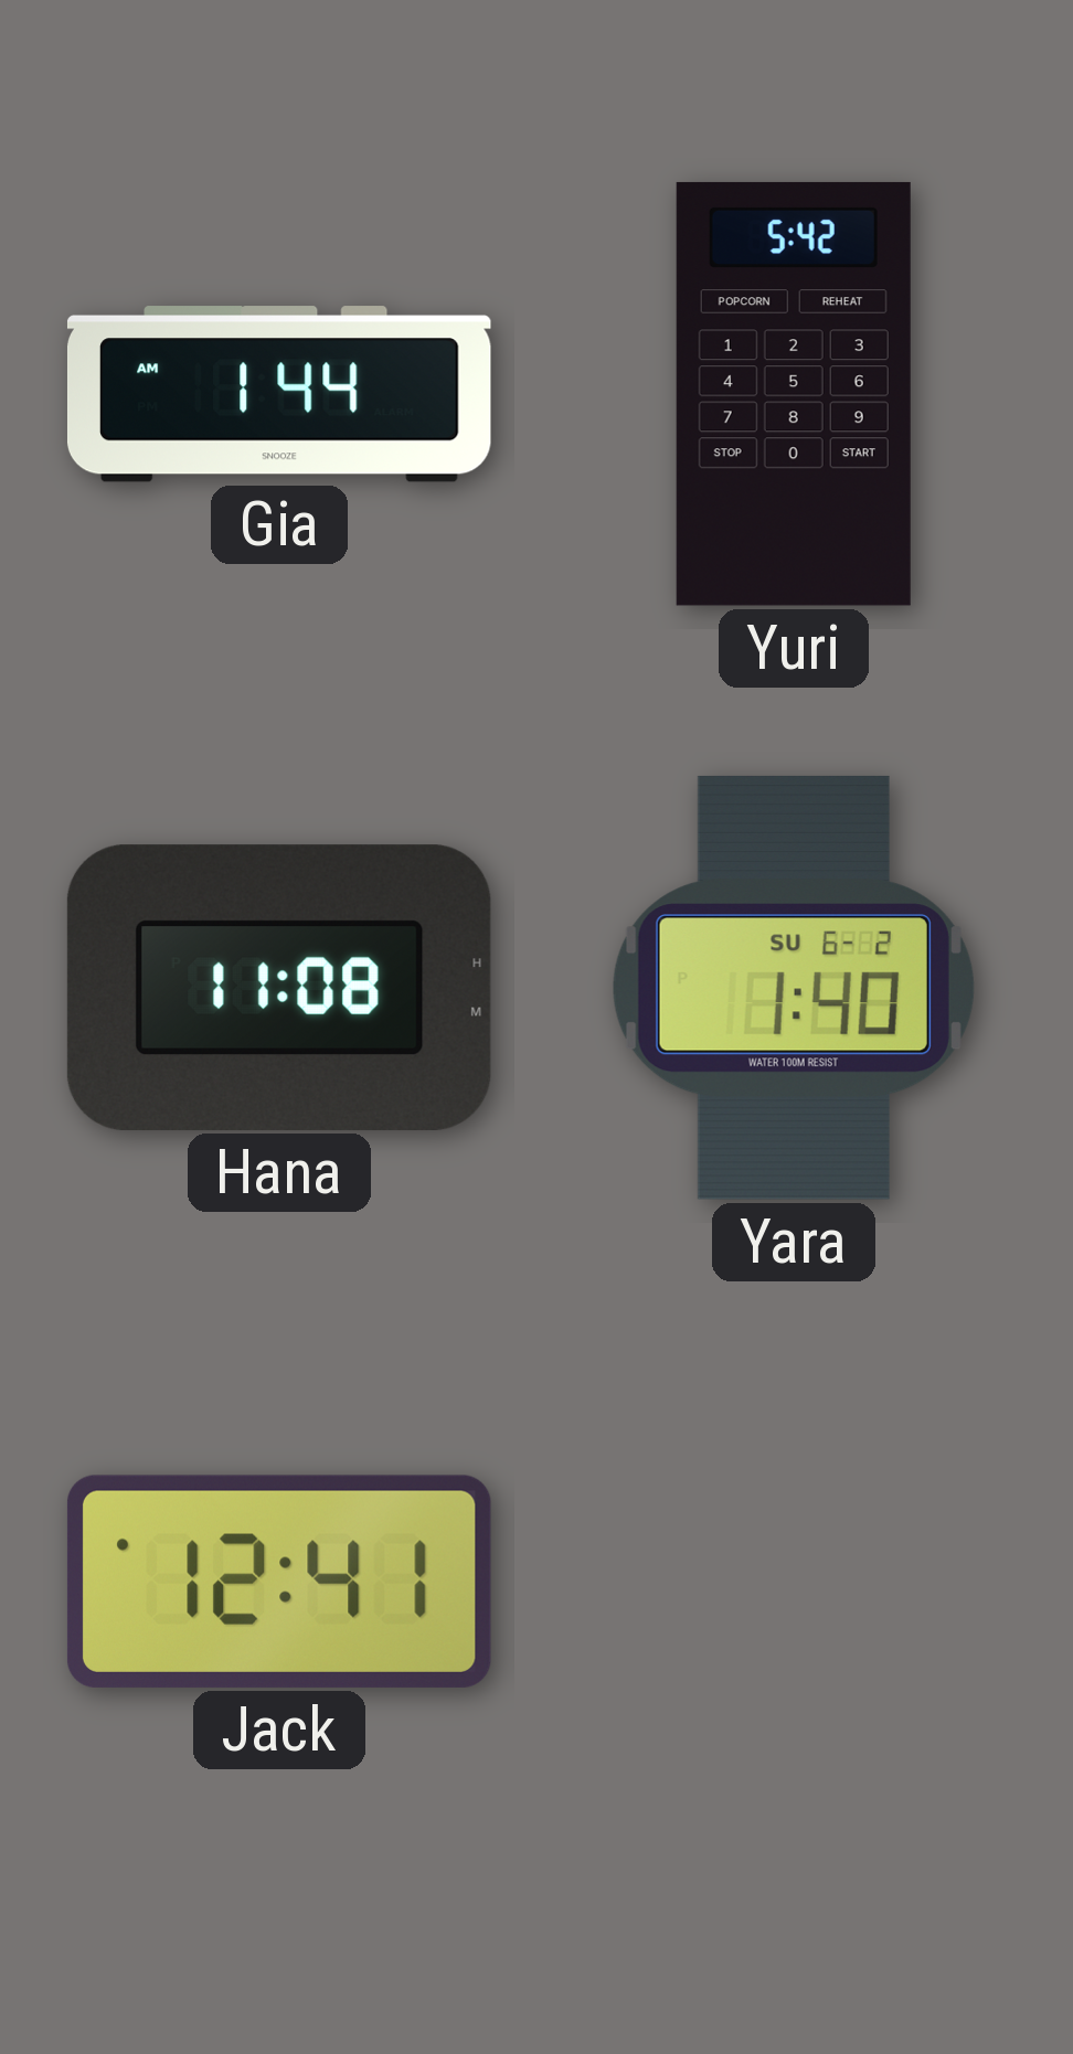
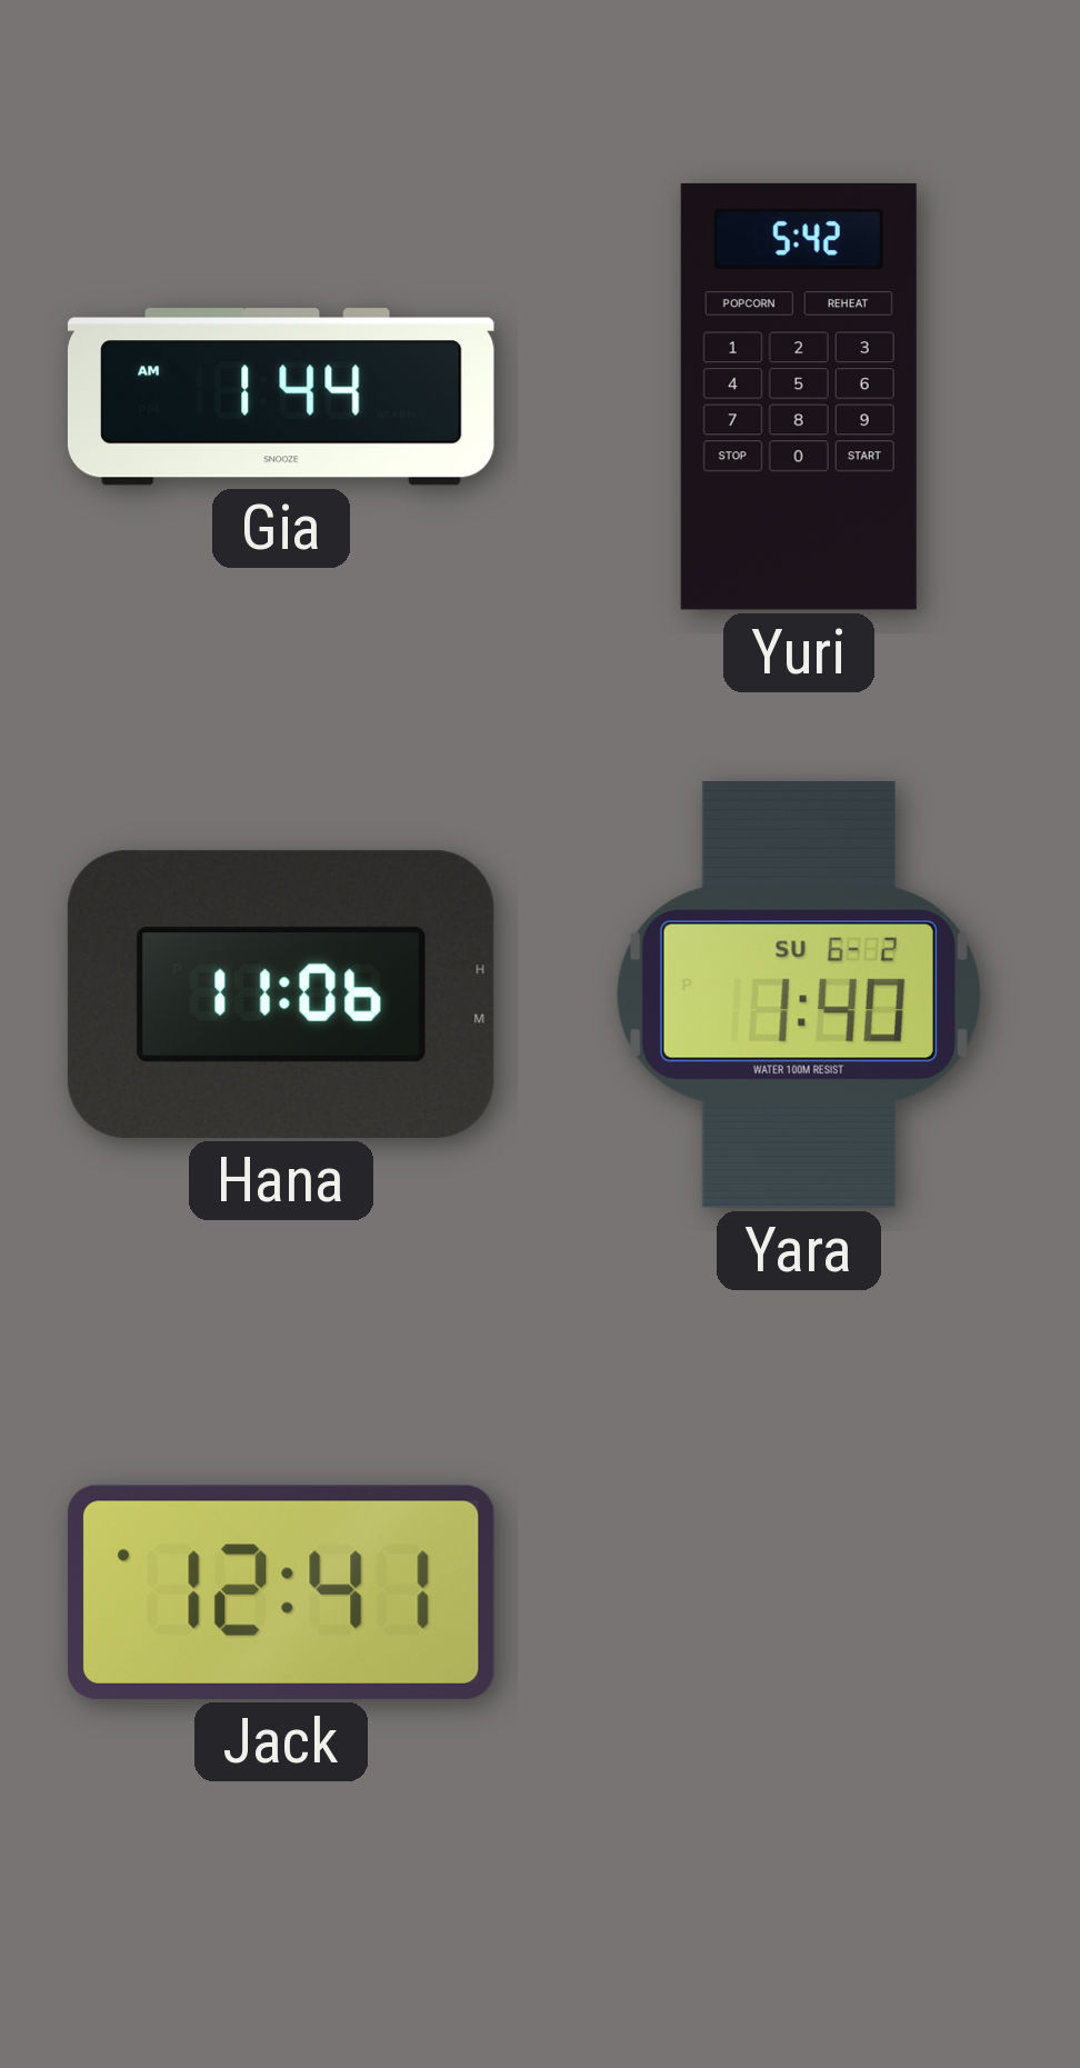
Hana: 11:08 -> 11:06 (281, 995)
